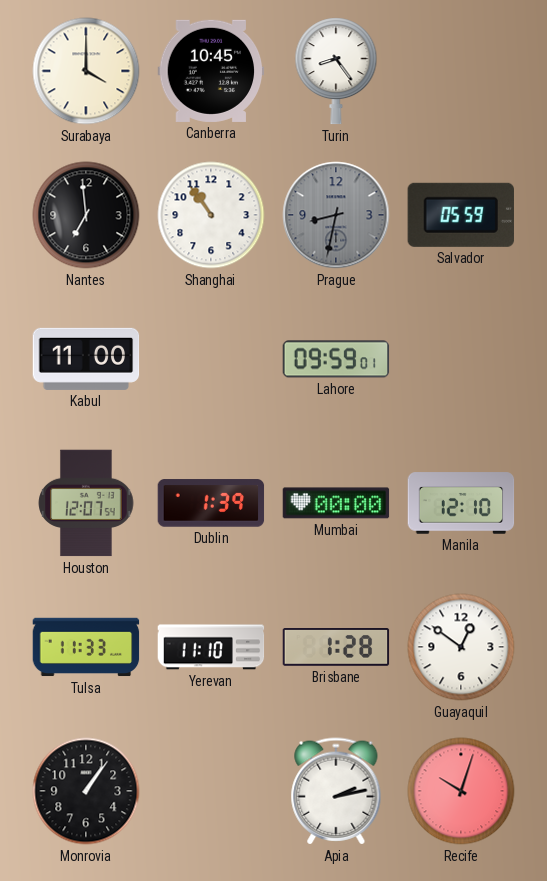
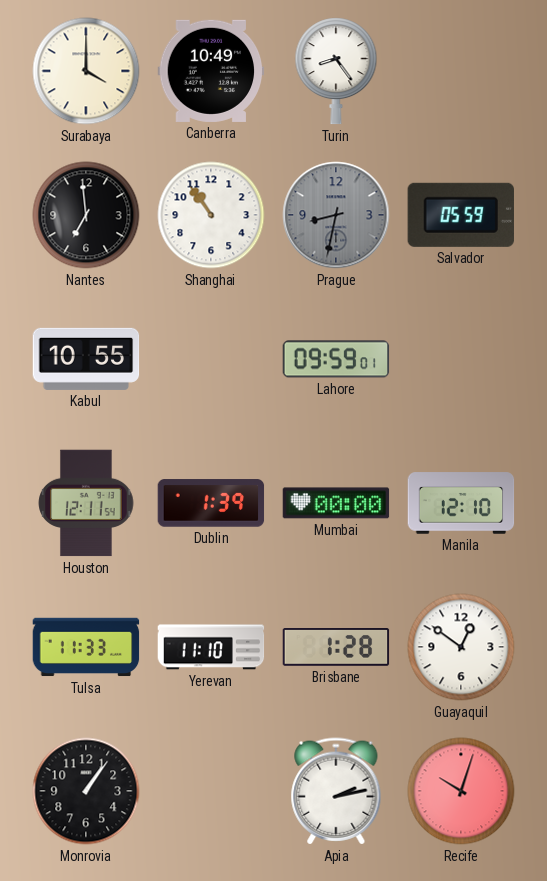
Canberra: 10:45 -> 10:49 (211, 71)
Kabul: 11:00 -> 10:55 (86, 359)
Houston: 12:07 -> 12:11 (86, 503)
